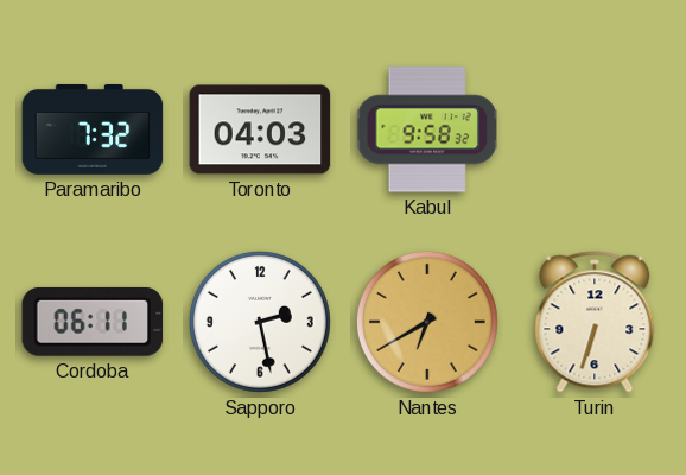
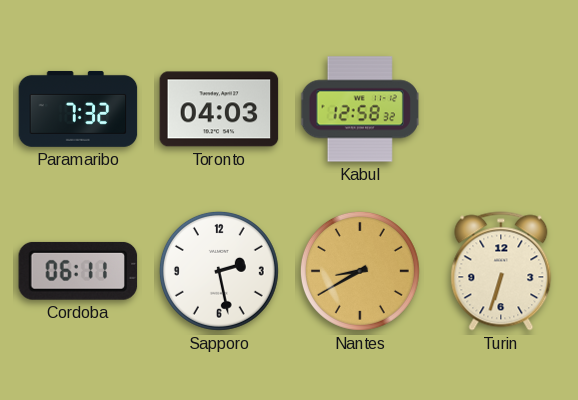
Kabul: 9:58 -> 12:58 (360, 109)
Nantes: 6:40 -> 8:40 (360, 271)
